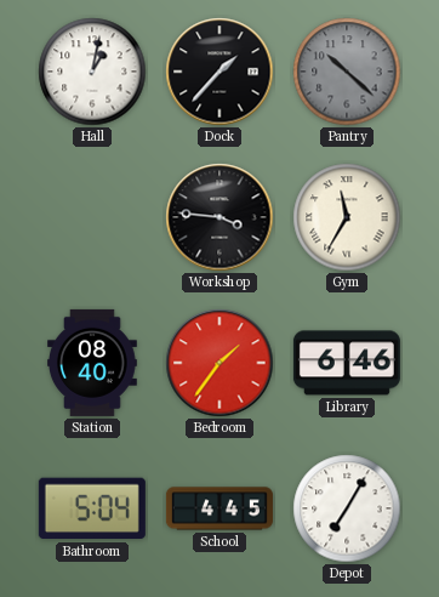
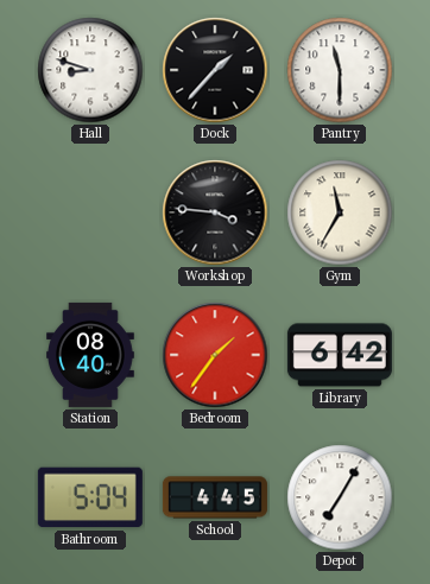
Hall: 1:02 -> 8:48 (90, 70)
Pantry: 10:22 -> 11:30 (340, 70)
Pantry dial: grey -> white (340, 70)
Library: 6:46 -> 6:42 (340, 355)
